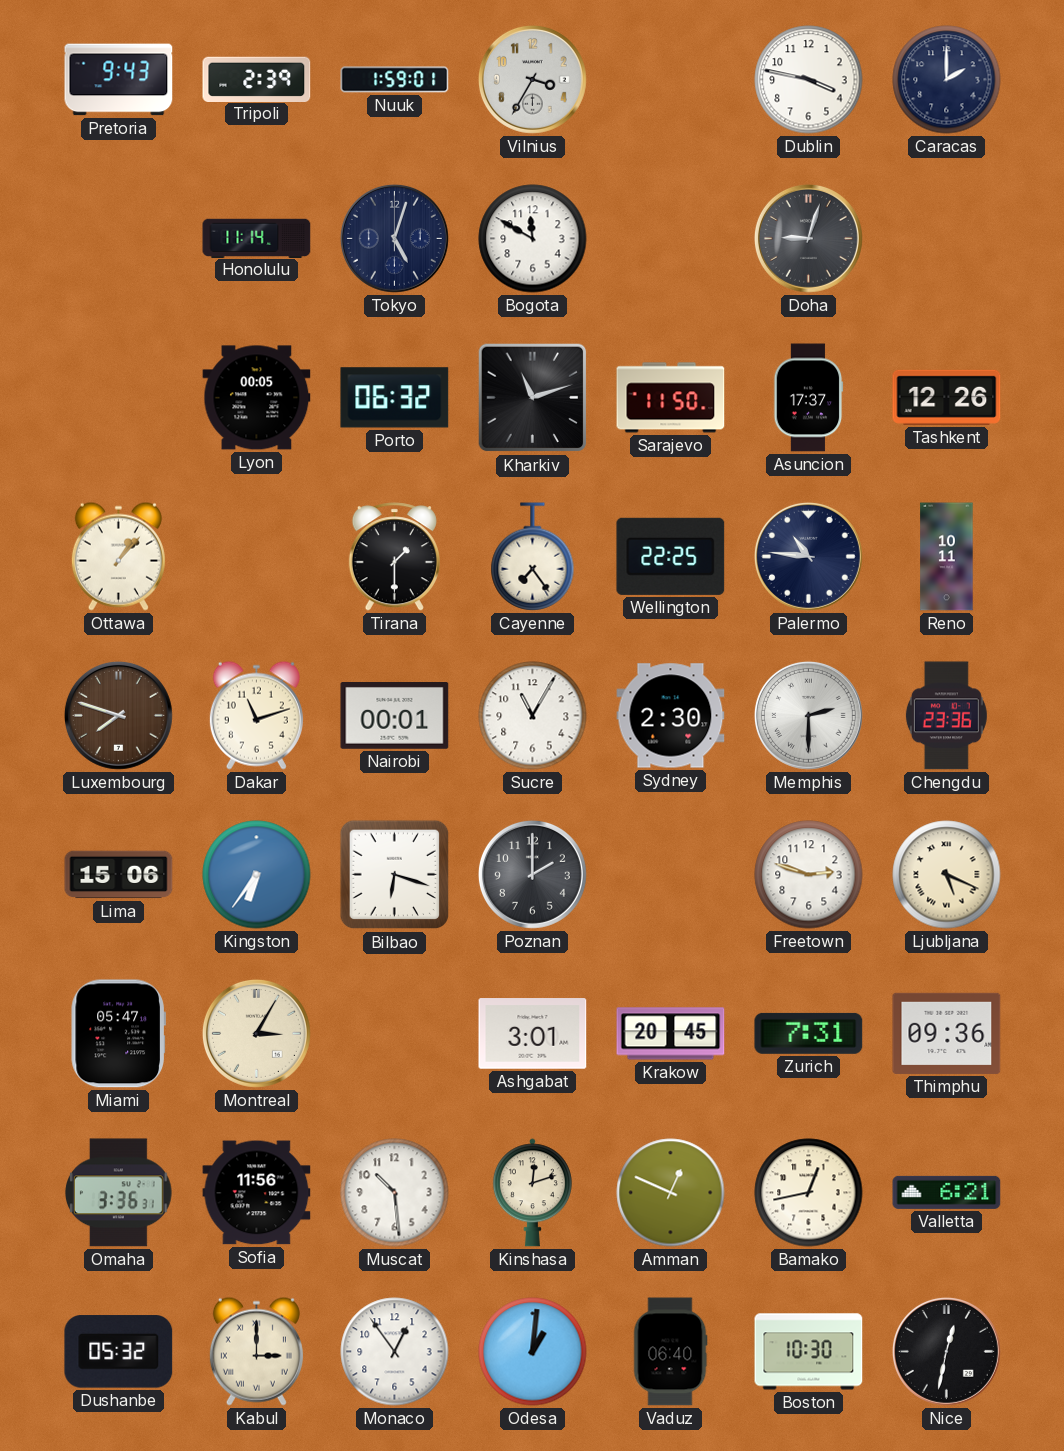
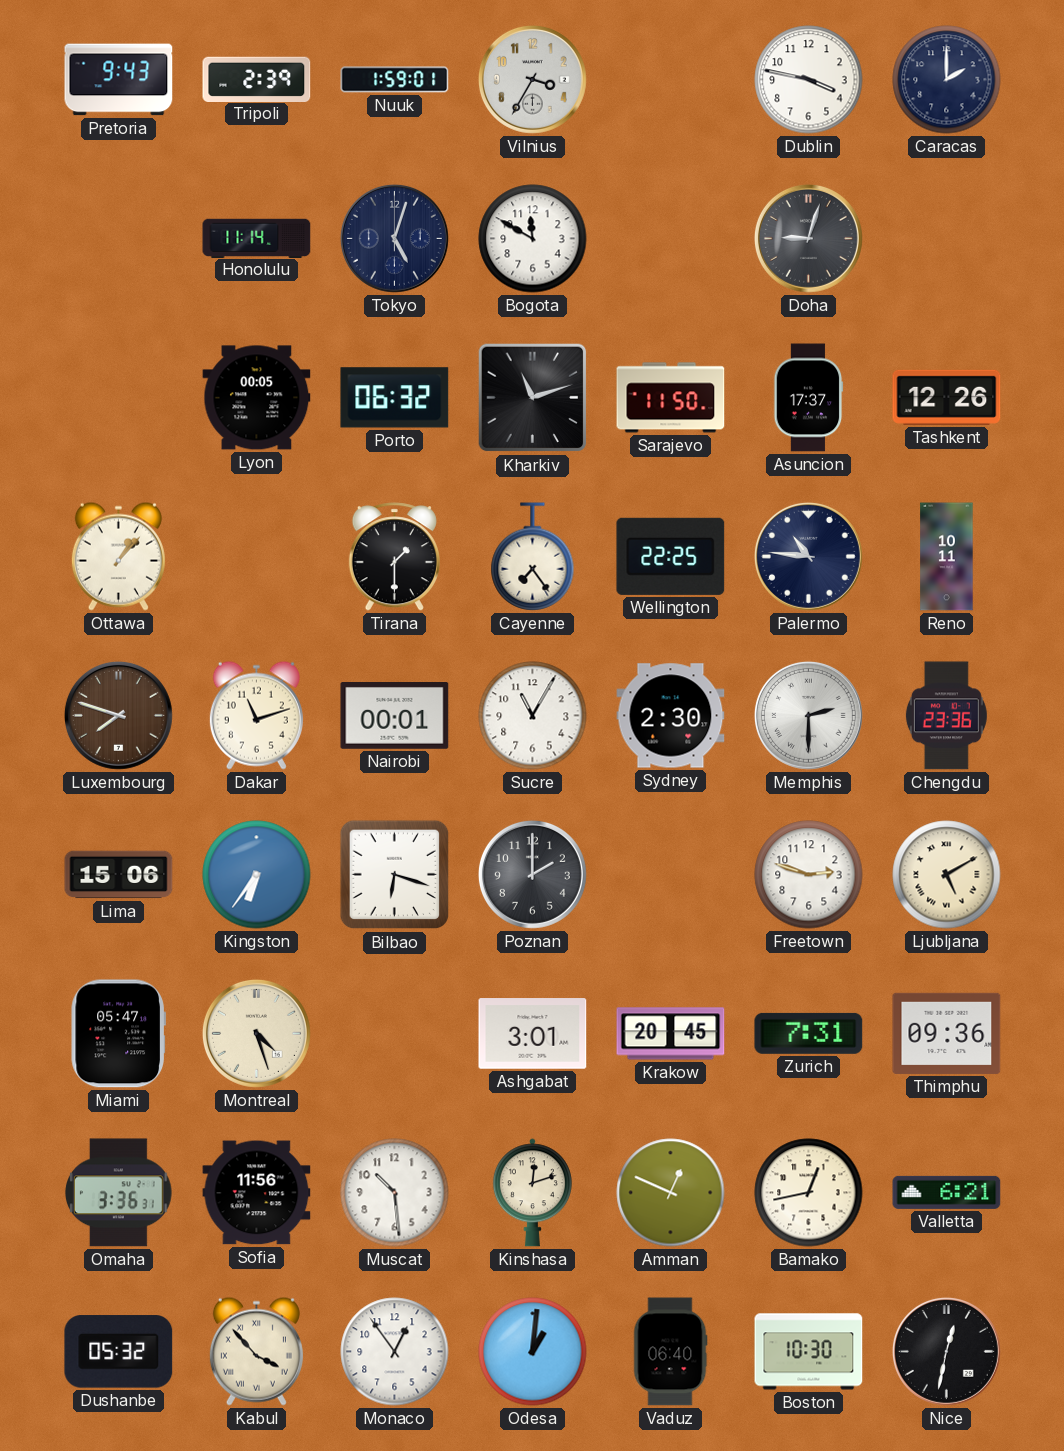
Ljubljana: 5:19 -> 5:10 (947, 875)
Montreal: 3:05 -> 4:27 (256, 1033)
Kabul: 3:00 -> 3:53 (256, 1351)
